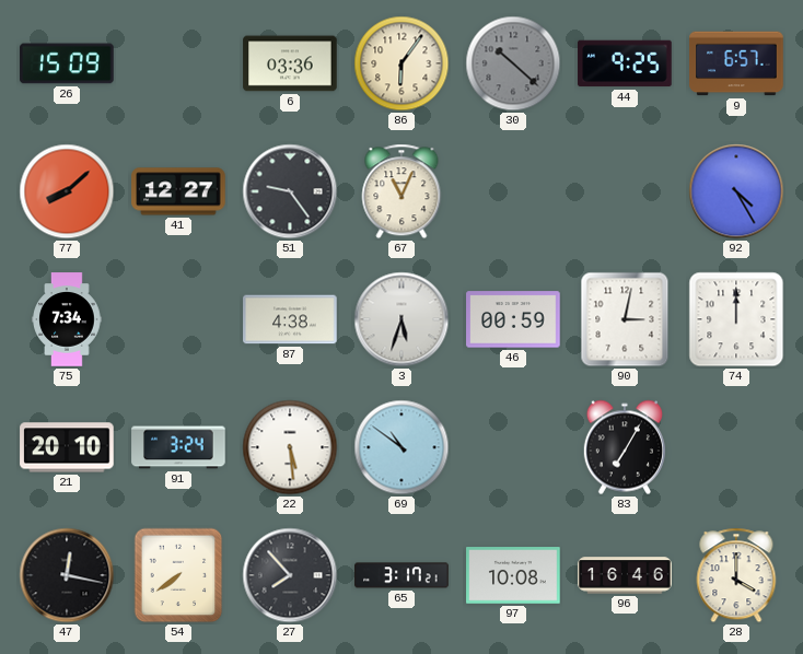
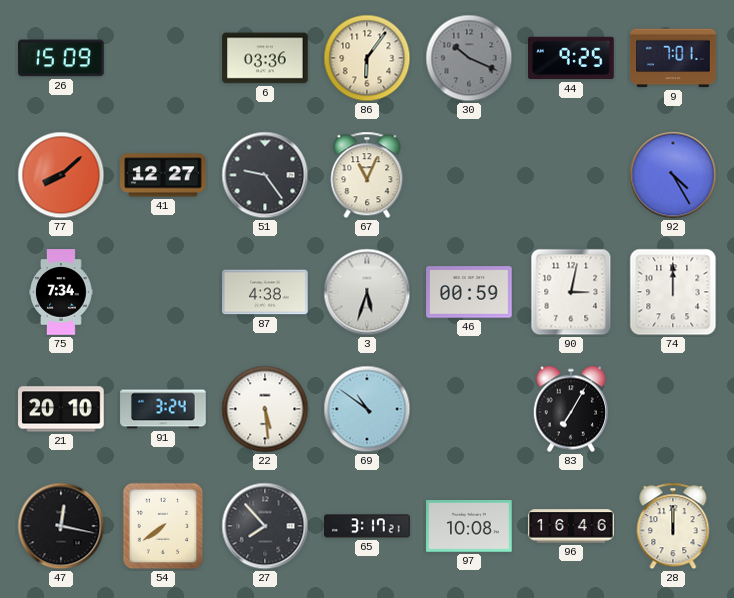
30: 10:22 -> 10:19 (469, 58)
9: 6:57 -> 7:01 (673, 58)
28: 4:00 -> 12:00 (673, 526)
